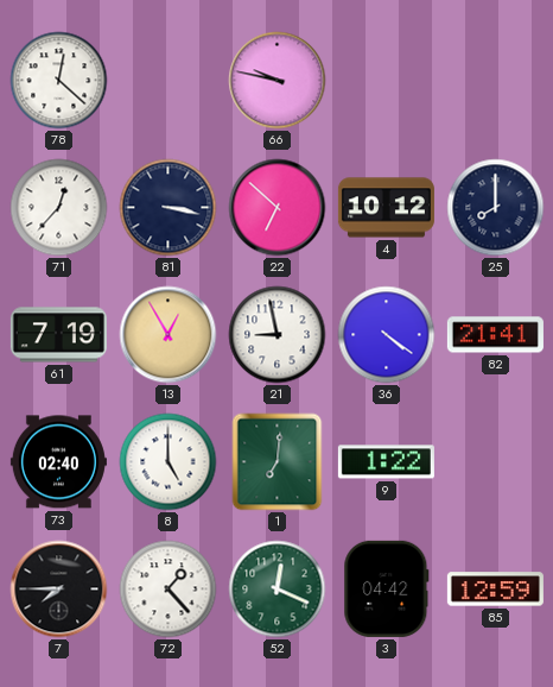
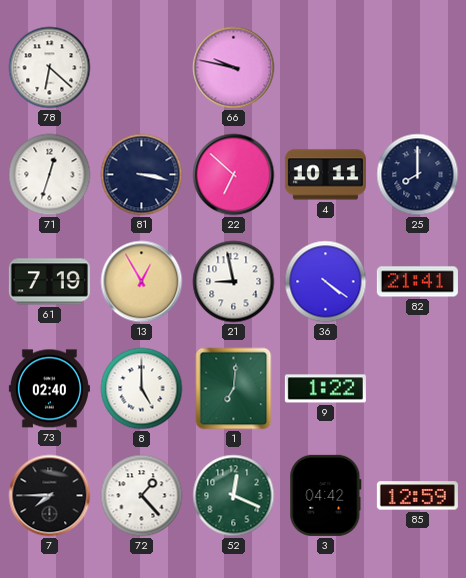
78: 12:22 -> 6:22 (50, 68)
71: 12:37 -> 12:33 (50, 175)
4: 10:12 -> 10:11 (325, 175)
